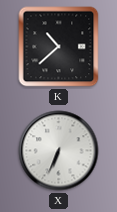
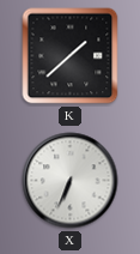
K: 10:38 -> 1:38 (71, 56)
